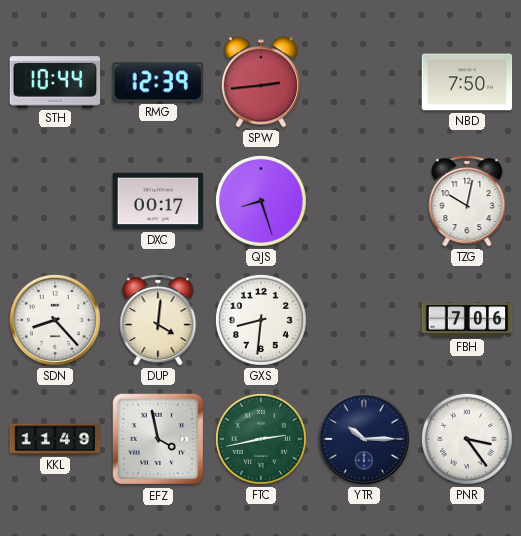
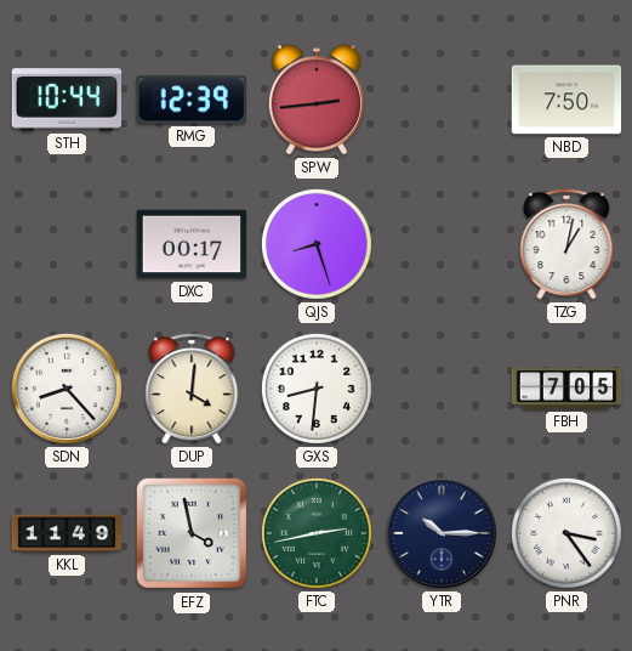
TZG: 10:02 -> 1:02 (566, 244)
FBH: 7:06 -> 7:05 (566, 390)
